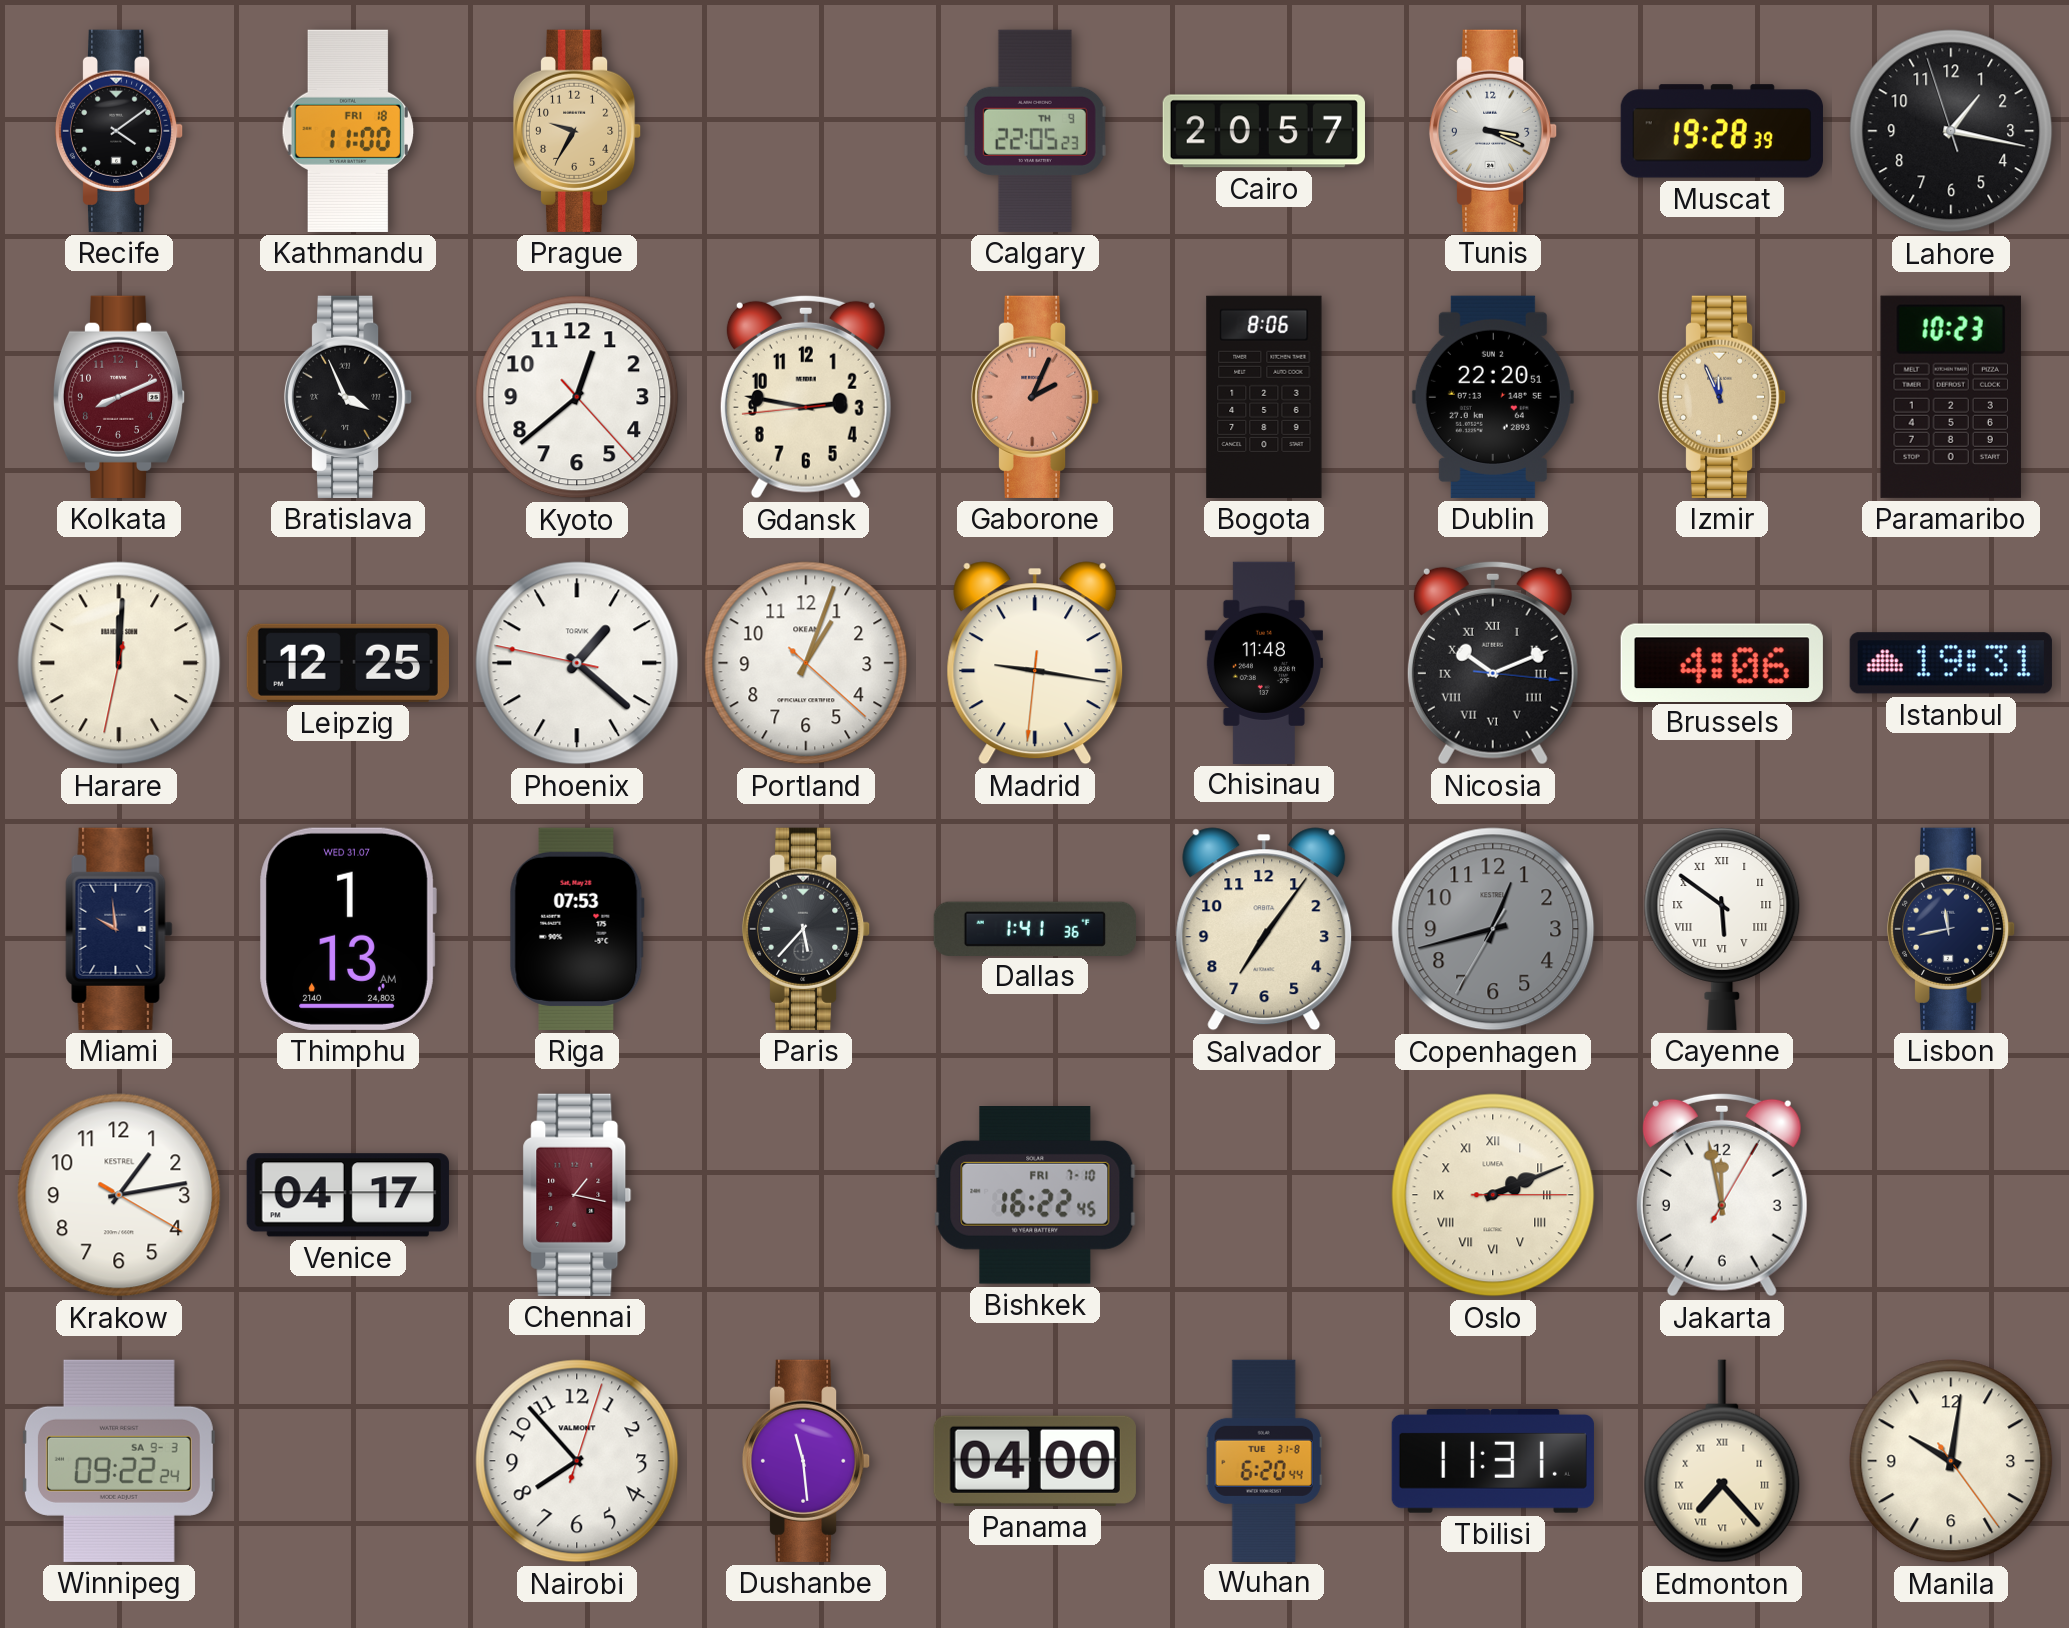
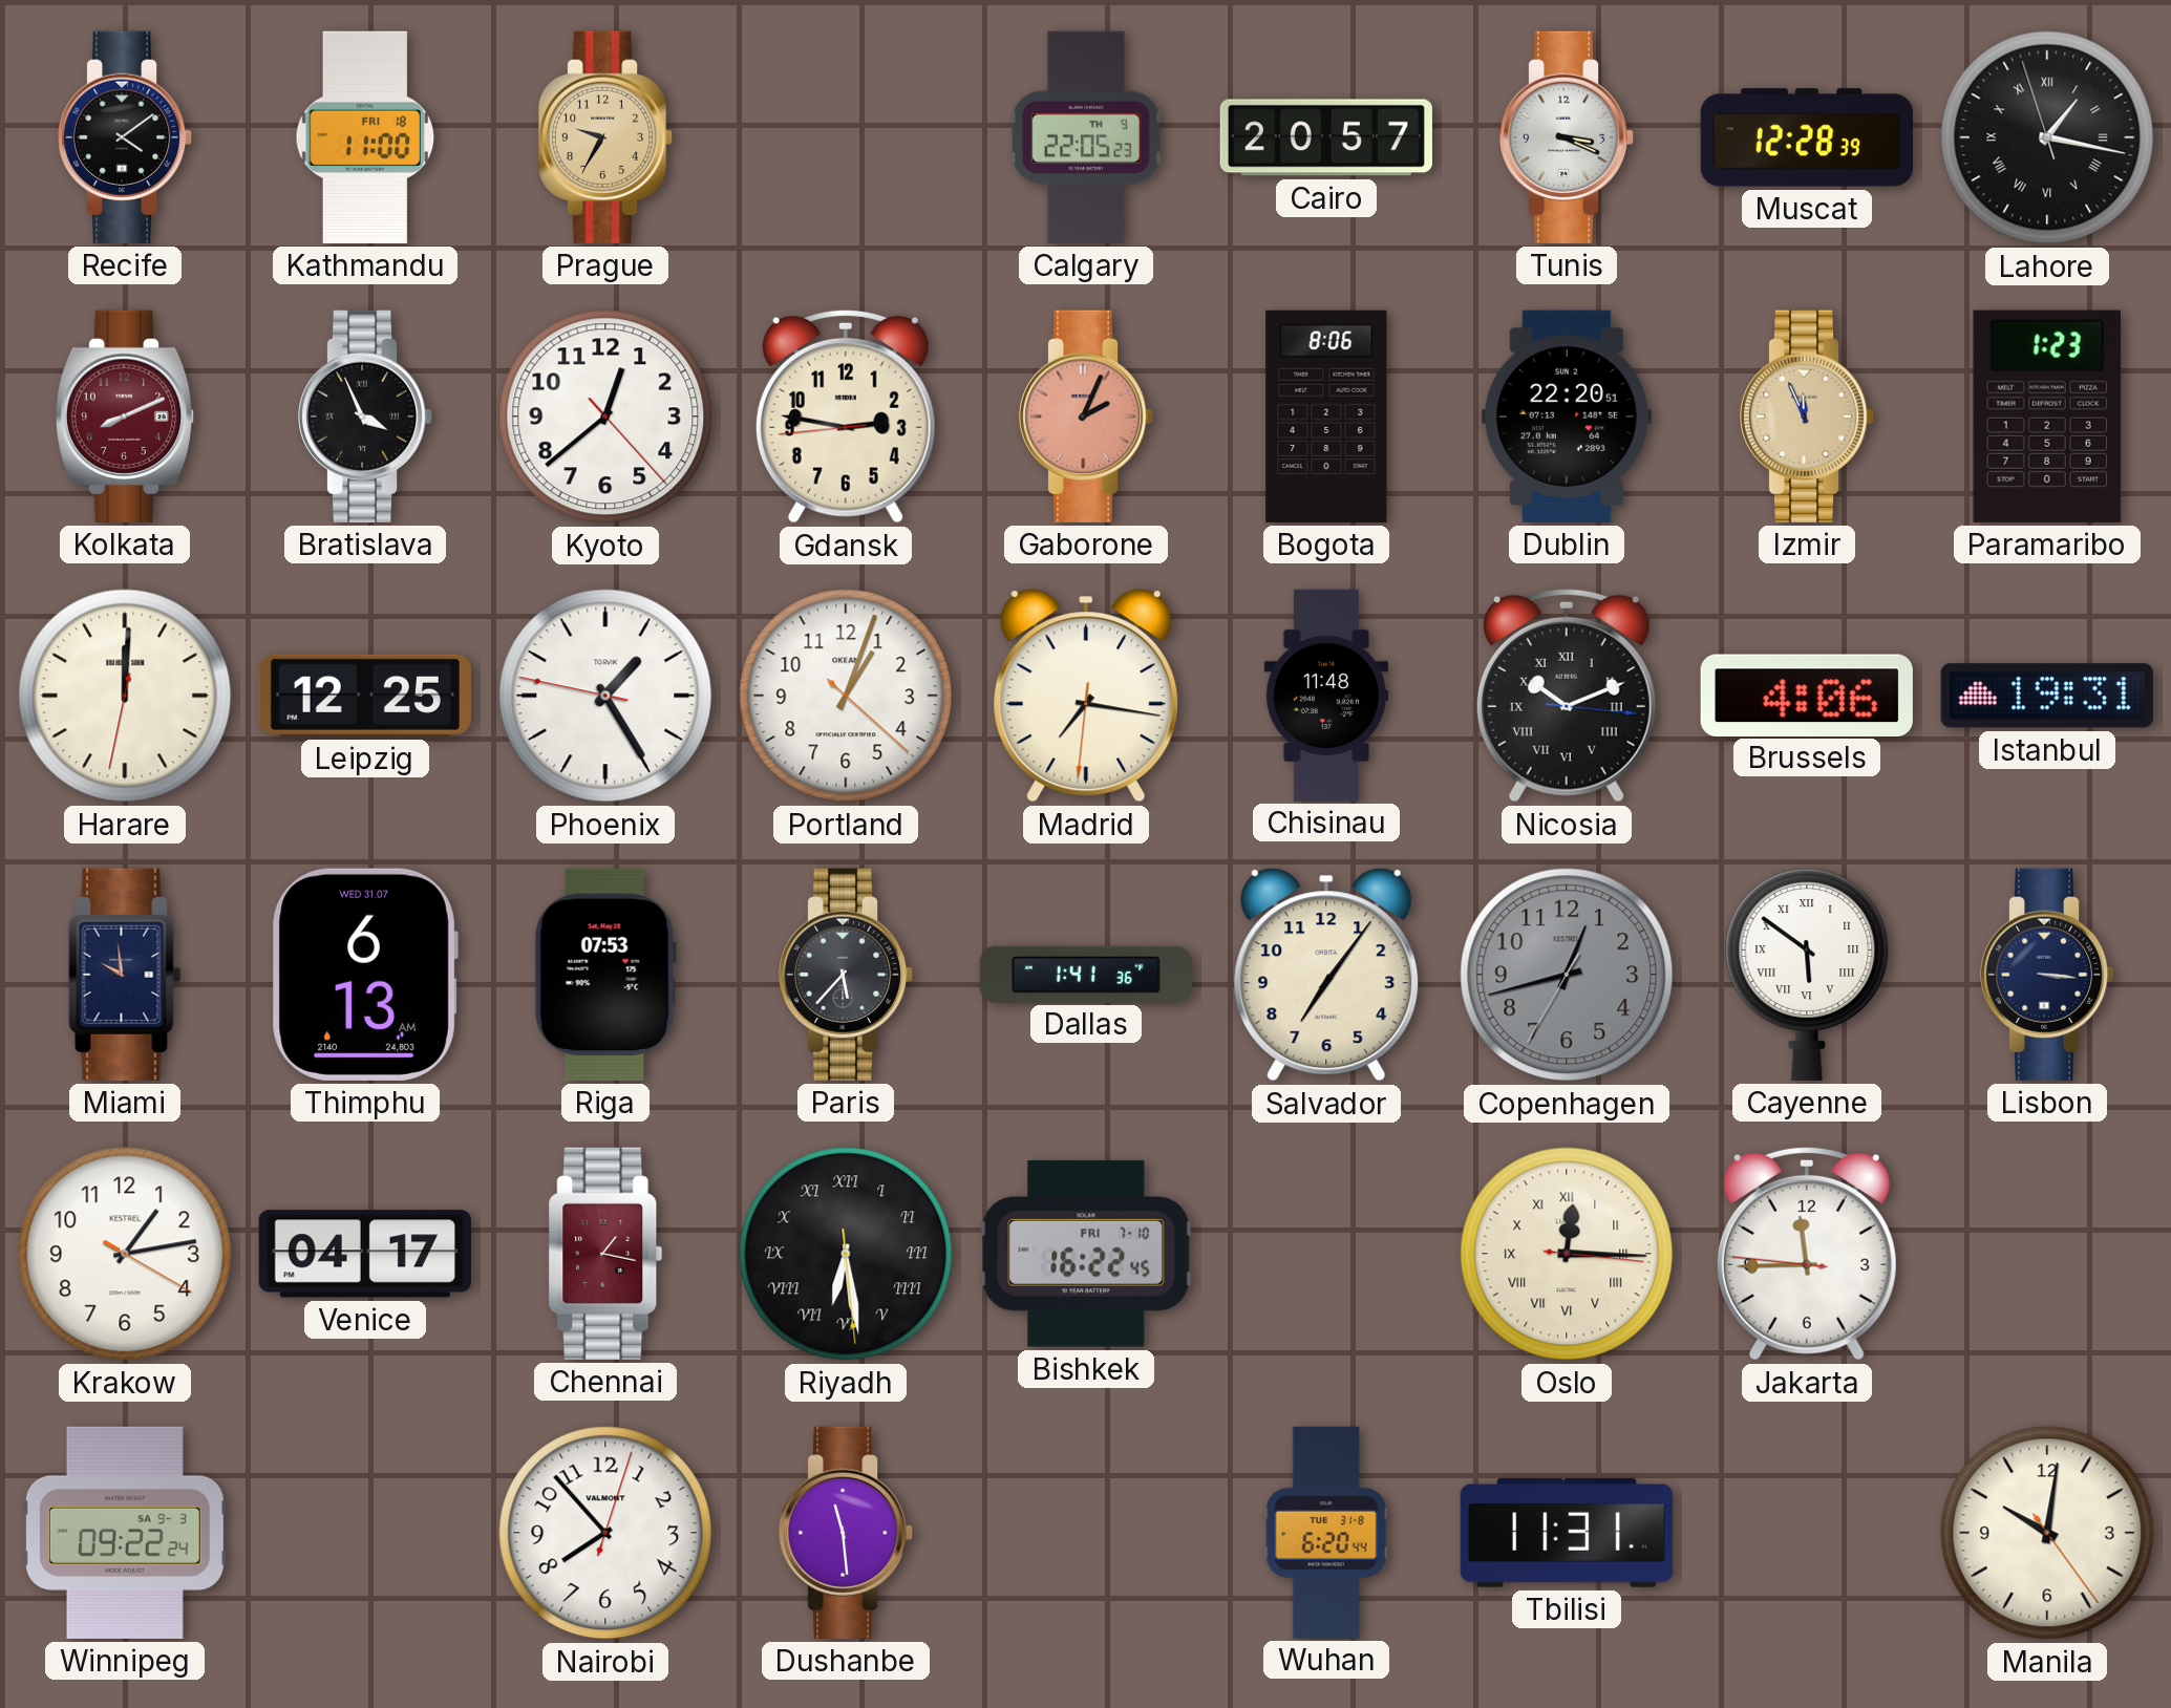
Muscat: 19:28 -> 12:28 (1807, 137)
Lahore numerals: Arabic -> Roman (2047, 137)
Paramaribo: 10:23 -> 1:23 (2047, 417)
Phoenix: 1:21 -> 1:24 (605, 696)
Madrid: 9:16 -> 7:16 (1086, 696)
Thimphu: 1:13 -> 6:13 (365, 975)
Lisbon: 11:43 -> 3:16 (2047, 975)
Riyadh: none -> 6:28 (846, 1254)
Oslo: 2:11 -> 12:15 (1567, 1254)
Jakarta: 11:58 -> 11:44 (1807, 1254)
Panama: 04:00 -> none (1035, 1461)
Edmonton: 7:23 -> none (1722, 1461)
